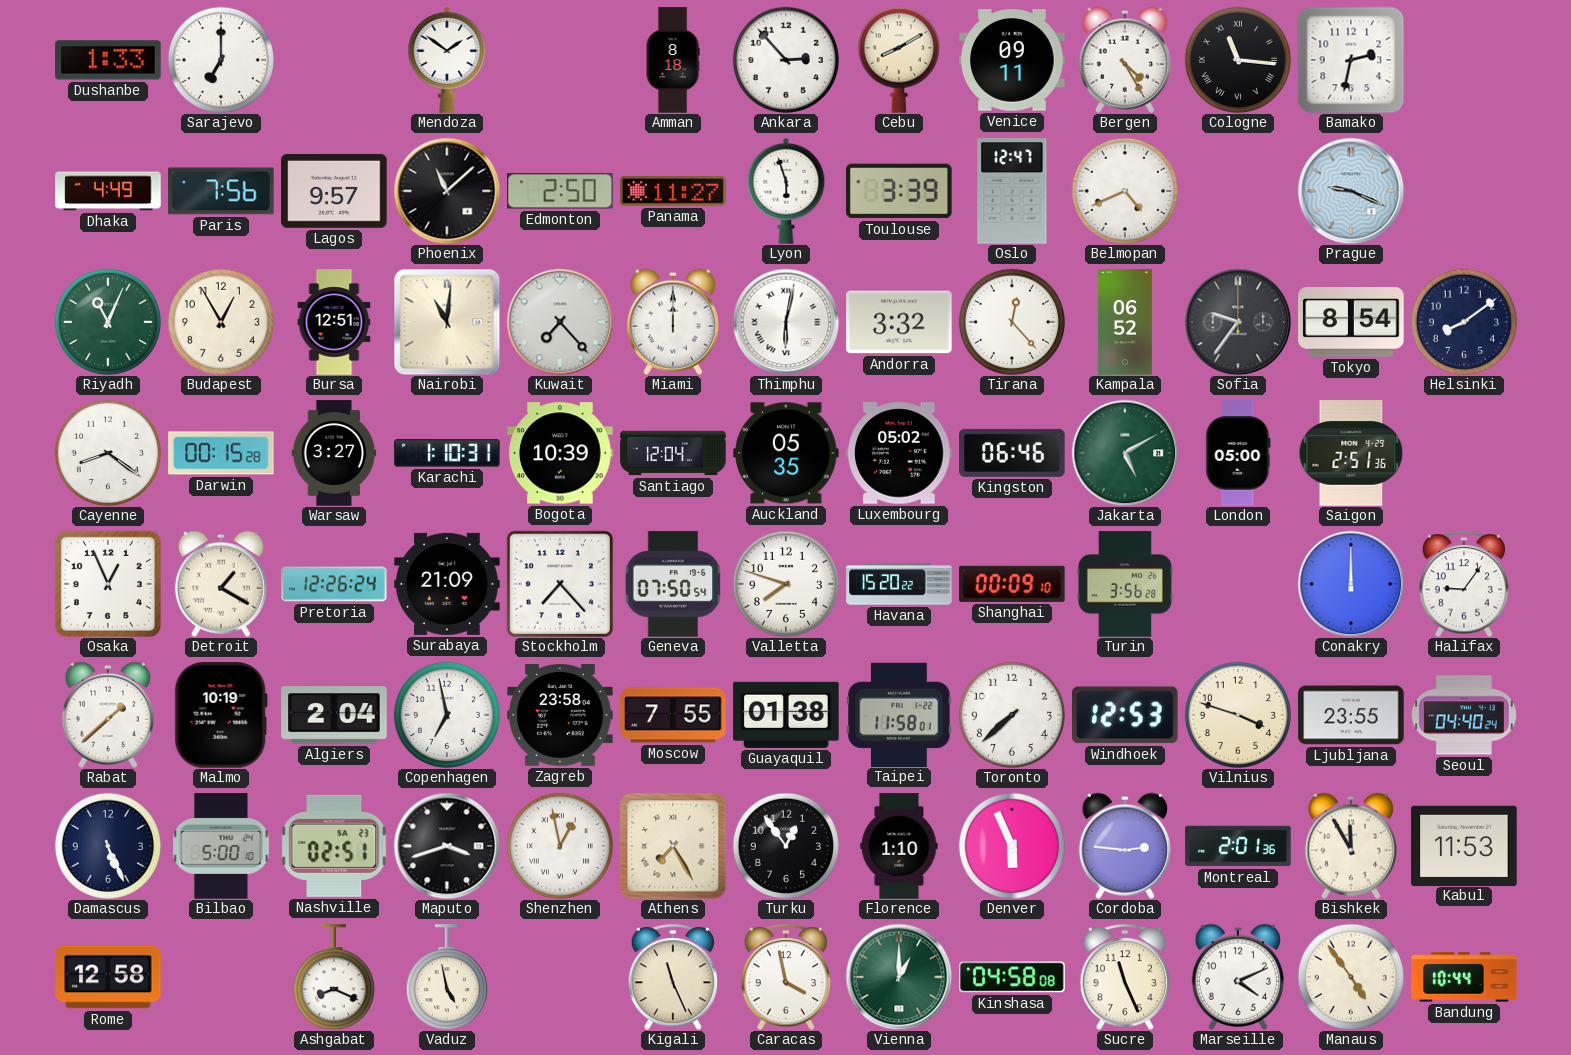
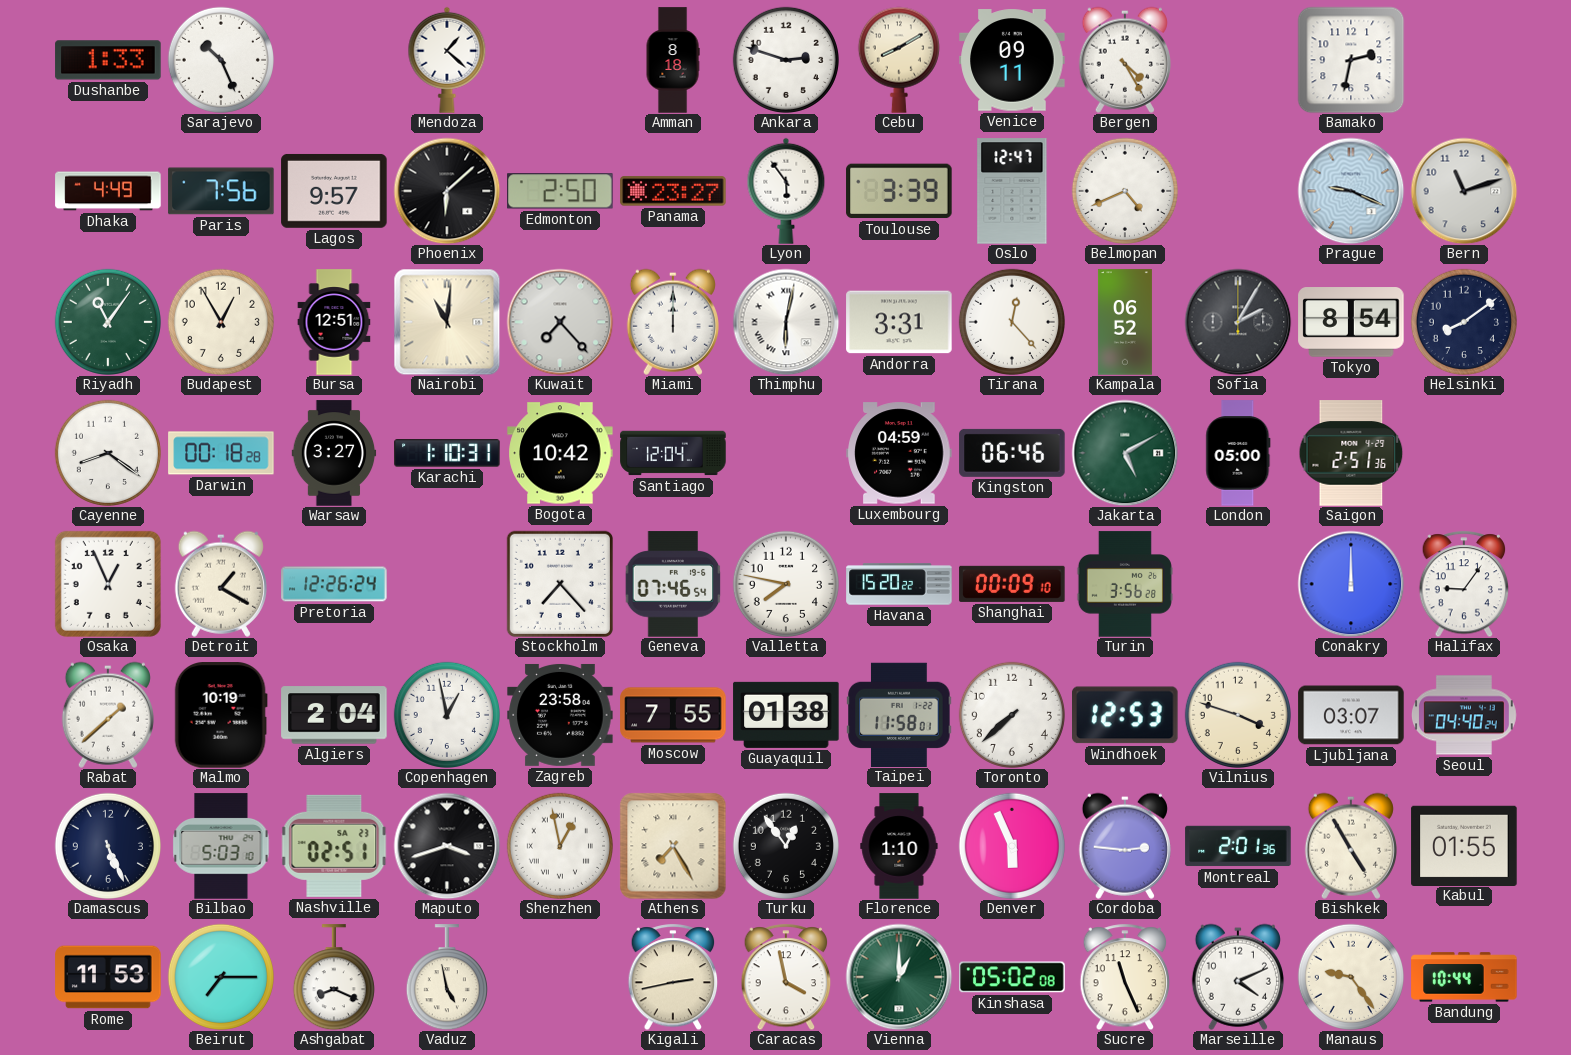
Sarajevo: 7:00 -> 10:26 (221, 60)
Mendoza: 1:51 -> 1:22 (447, 60)
Ankara: 2:53 -> 2:48 (786, 60)
Cologne: 11:16 -> none (1238, 60)
Phoenix: 11:08 -> 6:08 (447, 191)
Panama: 11:27 -> 23:27 (673, 191)
Lyon: 5:57 -> 5:54 (786, 191)
Bern: none -> 11:12 (1464, 191)
Riyadh: 11:04 -> 11:06 (108, 322)
Andorra: 3:32 -> 3:31 (899, 322)
Sofia: 9:36 -> 2:05 (1238, 322)
Darwin: 00:15 -> 00:18 (221, 453)
Bogota: 10:39 -> 10:42 (560, 453)
Auckland: 05:35 -> none (786, 453)
Luxembourg: 05:02 -> 04:59 (899, 453)
Surabaya: 21:09 -> none (447, 584)
Geneva: 07:50 -> 07:46 (673, 584)
Valletta: 7:48 -> 7:47 (786, 584)
Copenhagen: 6:58 -> 12:58 (447, 715)
Ljubljana: 23:55 -> 03:07 (1351, 715)
Bilbao: 5:00 -> 5:03 (221, 846)
Bishkek: 11:55 -> 4:55 (1351, 846)
Kabul: 11:53 -> 01:55 (1464, 845)
Rome: 12:58 -> 11:53 (108, 977)
Beirut: none -> 7:15 (221, 977)
Kigali: 11:26 -> 2:43 (673, 977)
Kinshasa: 04:58 -> 05:02 (1012, 977)
Manaus: 4:54 -> 9:24 (1351, 977)
